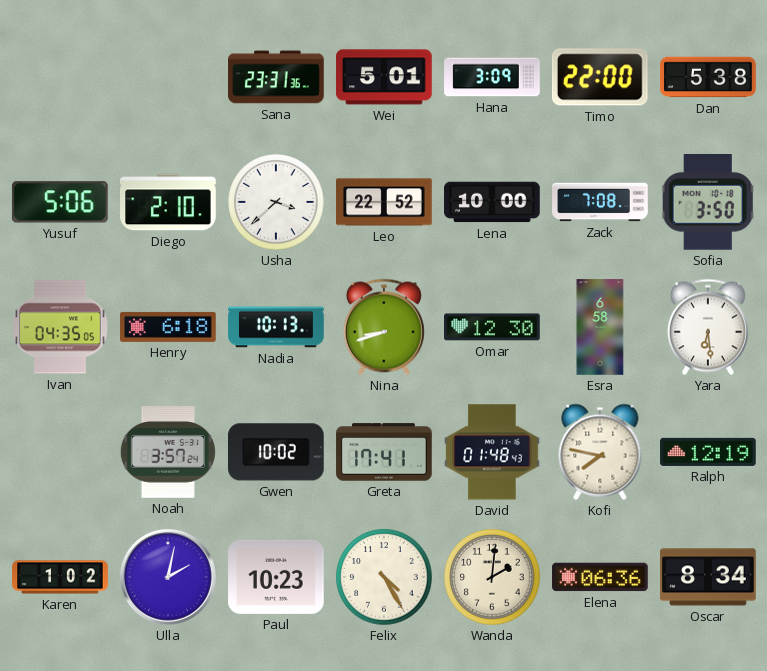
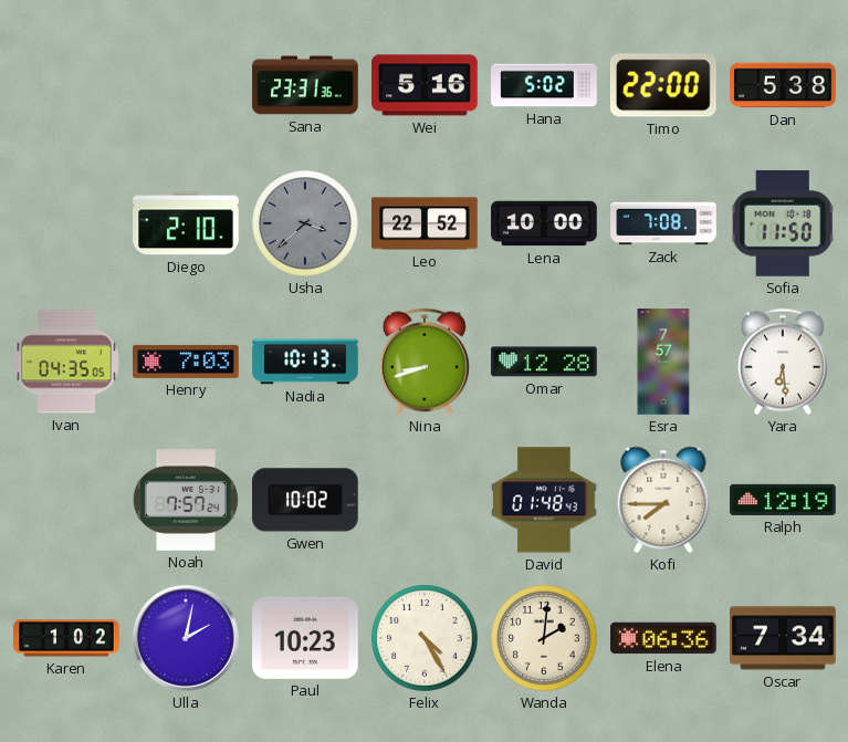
Wei: 5:01 -> 5:16 (425, 85)
Hana: 3:09 -> 5:02 (544, 85)
Yusuf: 5:06 -> none (60, 202)
Usha dial: white -> grey (305, 223)
Sofia: 3:50 -> 11:50 (783, 224)
Henry: 6:18 -> 7:03 (186, 362)
Omar: 12:30 -> 12:28 (544, 362)
Esra: 6:58 -> 7:57 (663, 362)
Noah: 3:57 -> 7:57 (186, 500)
Greta: 17:41 -> none (384, 452)
Kofi: 7:47 -> 7:45 (663, 500)
Oscar: 8:34 -> 7:34 (783, 638)
